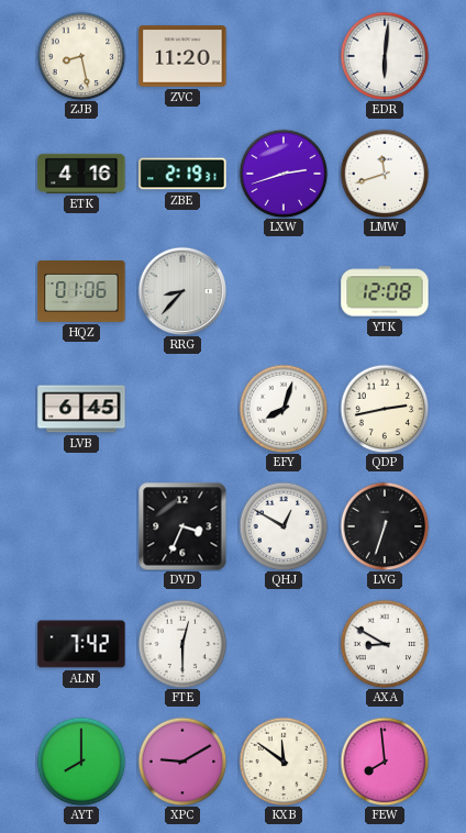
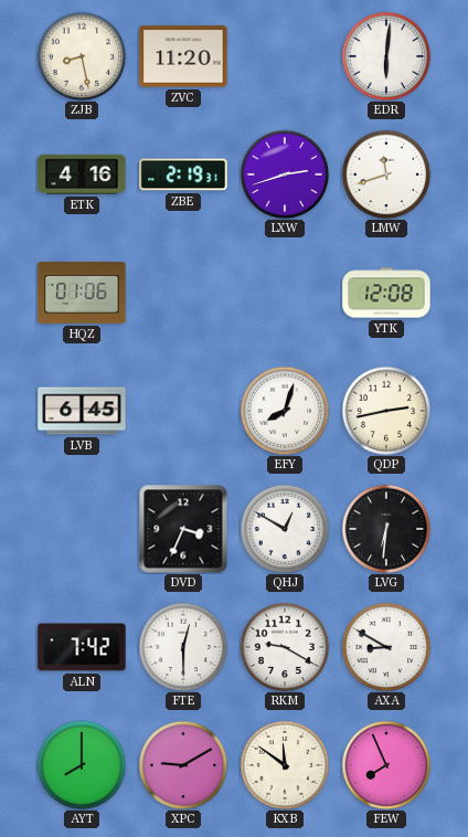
RRG: 8:37 -> none (181, 290)
LVG: 6:33 -> 6:31 (386, 529)
RKM: none -> 9:20 (285, 647)
FEW: 7:59 -> 7:56 (386, 765)
